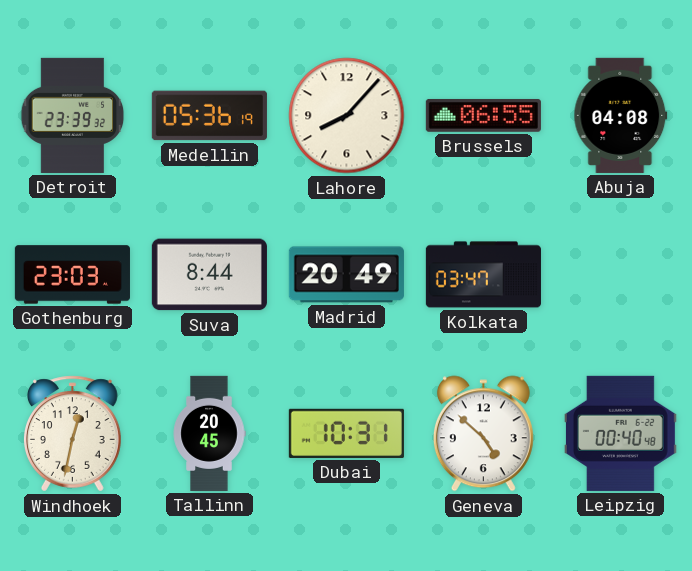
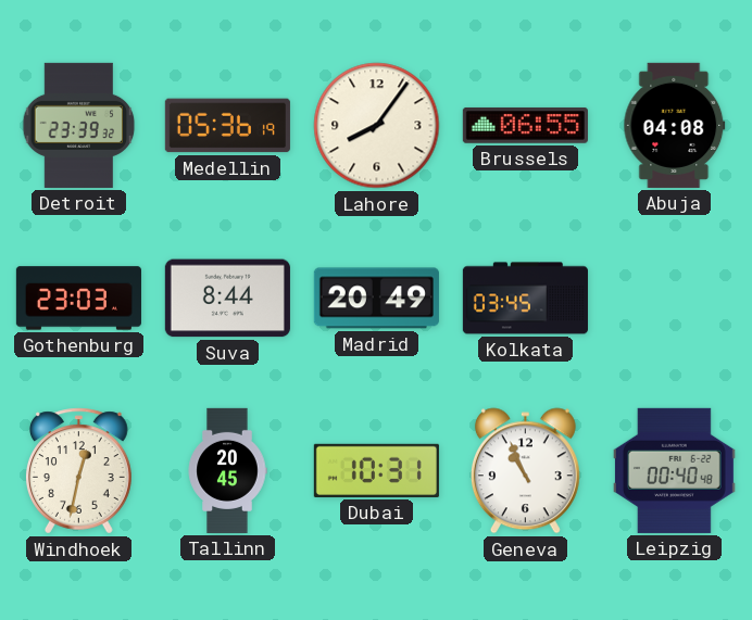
Lahore: 8:07 -> 8:06 (377, 126)
Kolkata: 03:47 -> 03:45 (525, 299)
Geneva: 4:52 -> 10:56 (525, 471)
